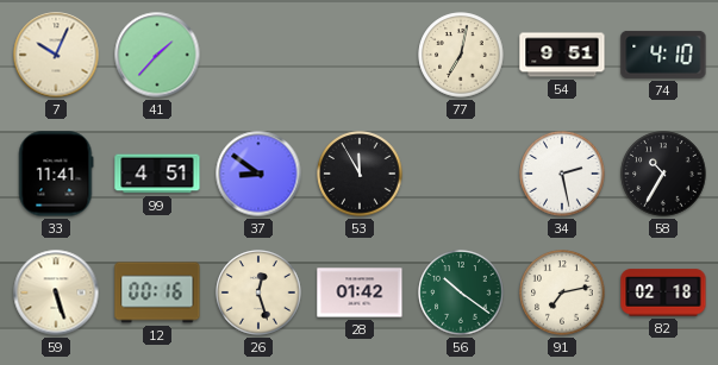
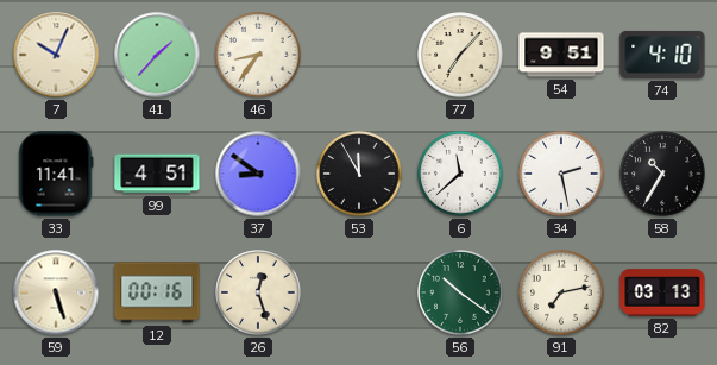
46: none -> 8:36 (258, 55)
77: 7:02 -> 7:07 (460, 55)
6: none -> 11:38 (460, 174)
28: 01:42 -> none (360, 292)
82: 02:18 -> 03:13 (662, 292)
